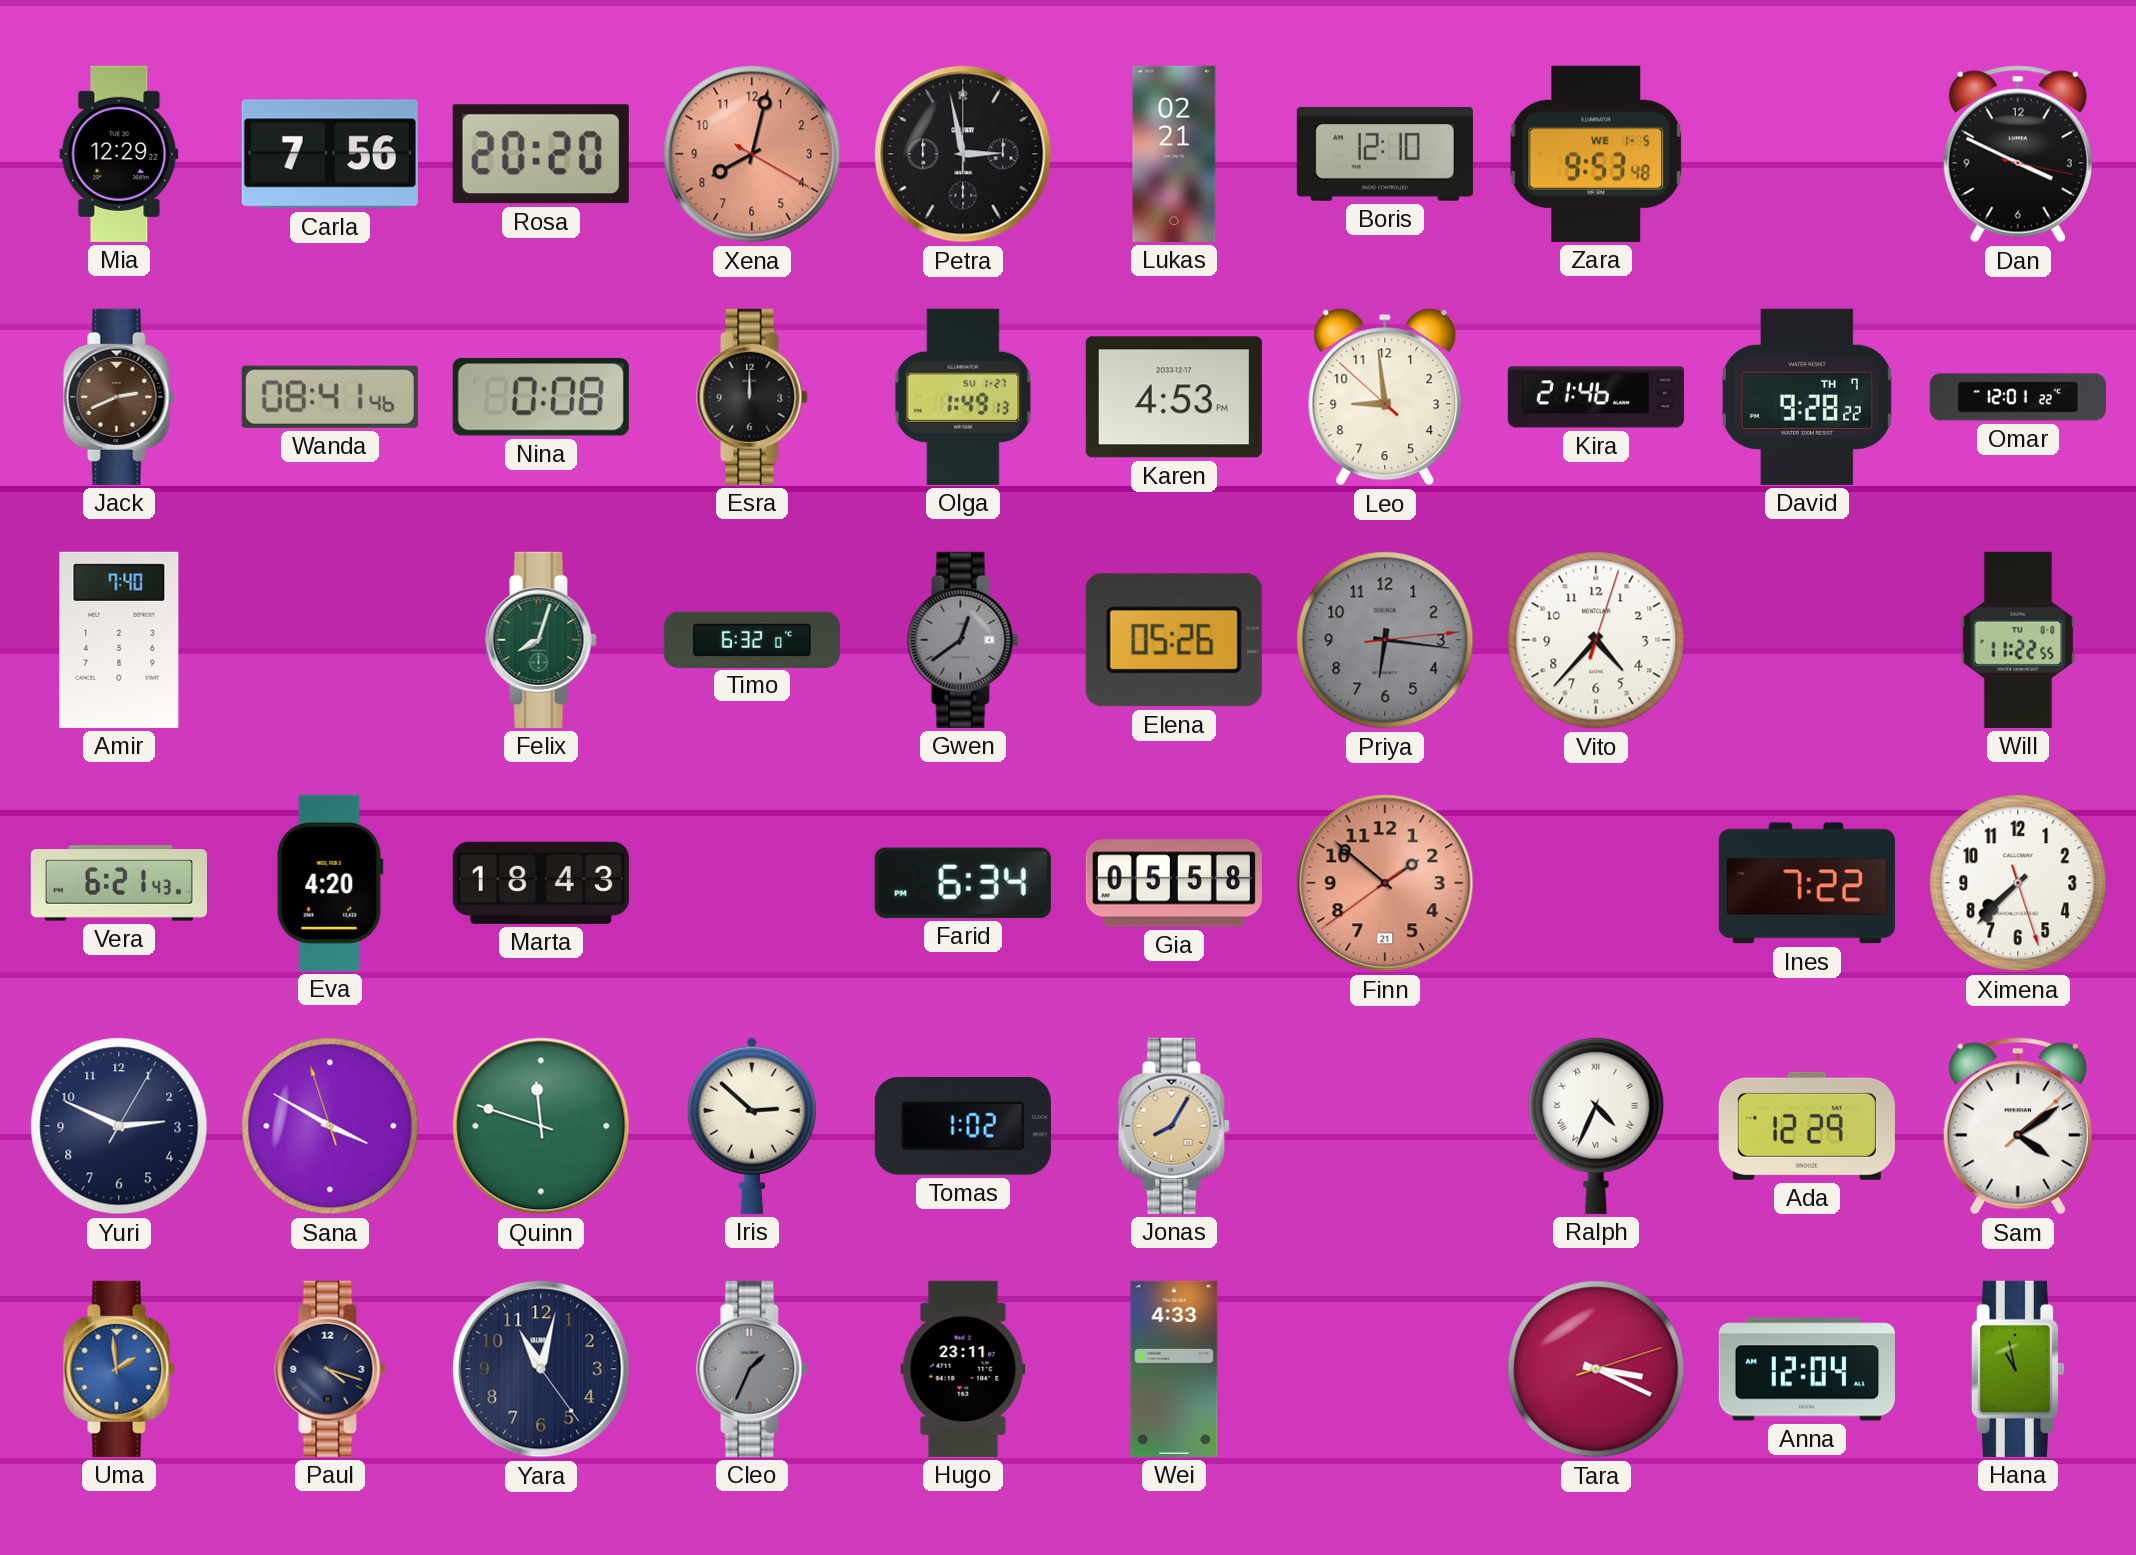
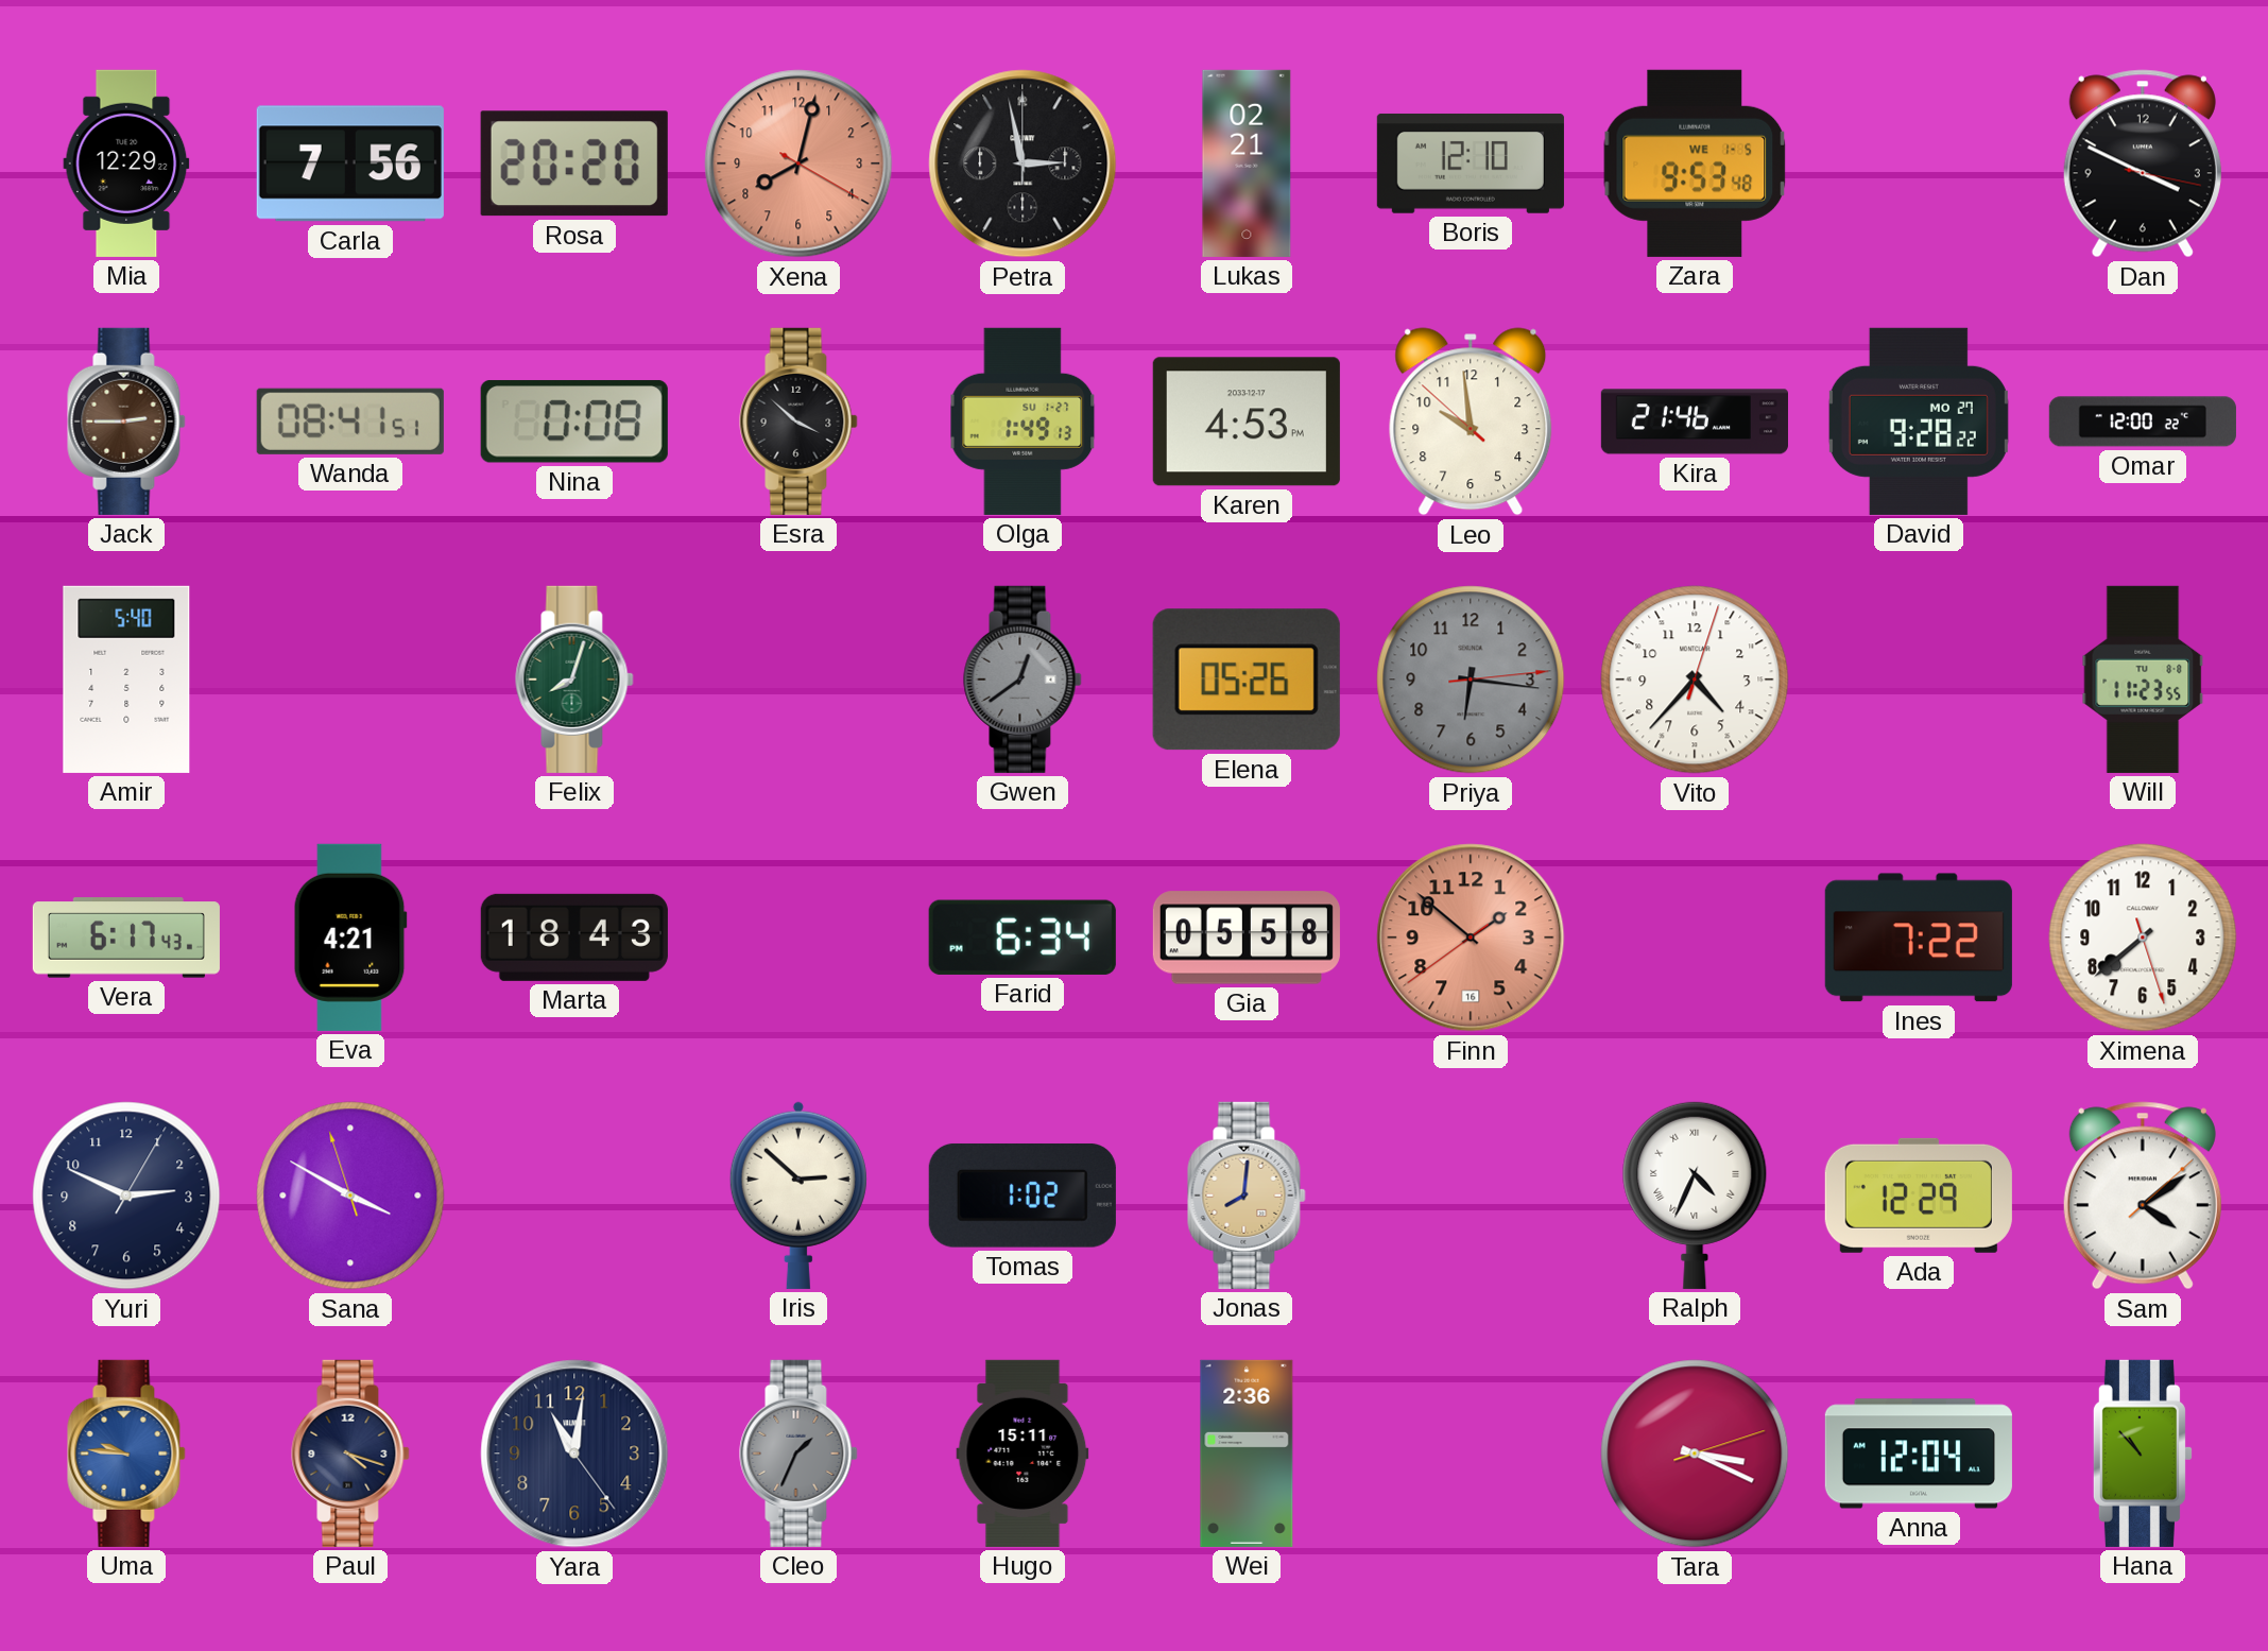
Jack: 2:41 -> 2:45 (126, 422)
Wanda: 08:41:46 -> 08:41:51 (350, 422)
Esra: 12:00 -> 3:52 (798, 422)
Leo: 8:58 -> 9:58 (1471, 422)
David date: TH 7 -> MO 27 (1919, 422)
Omar: 12:01 -> 12:00 (2143, 422)
Amir: 7:40 -> 5:40 (126, 680)
Timo: 6:32 -> none (752, 639)
Will: 11:22 -> 11:23 (2143, 680)
Vera: 6:21 -> 6:17 (126, 938)
Eva: 4:20 -> 4:21 (350, 938)
Finn date: 21 -> 16 (1471, 938)
Ximena: 7:37 -> 7:38 (2143, 938)
Quinn: 11:48 -> none (541, 1126)
Jonas: 8:05 -> 8:01 (1247, 1196)
Uma: 1:59 -> 9:46 (126, 1454)
Yara: 11:02 -> 11:01 (574, 1454)
Hugo: 23:11 -> 15:11 (1023, 1454)
Wei: 4:33 -> 2:36 (1247, 1454)
Hana: 10:58 -> 10:53 (2143, 1454)
